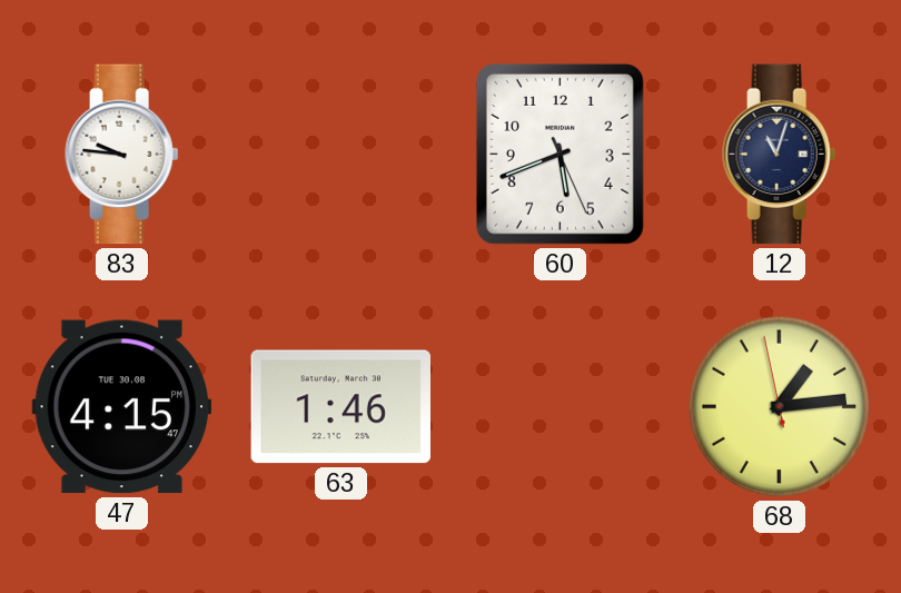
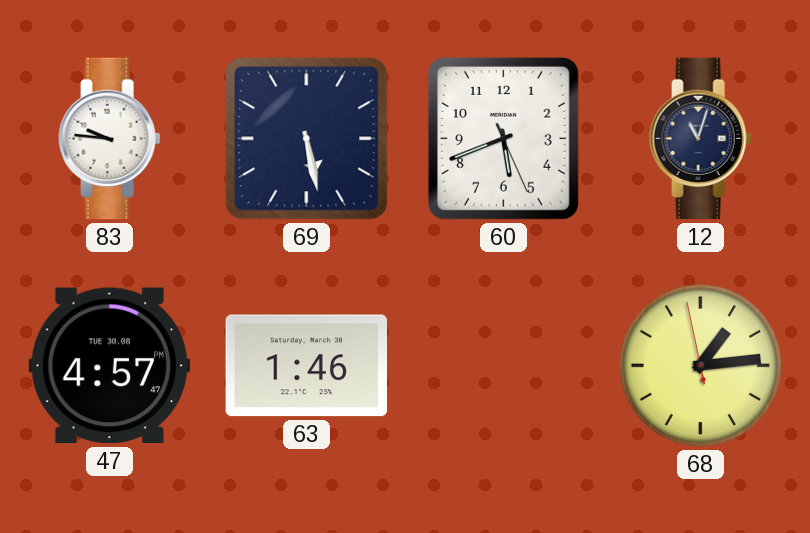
69: none -> 5:28 (307, 139)
47: 4:15 -> 4:57 (110, 366)
